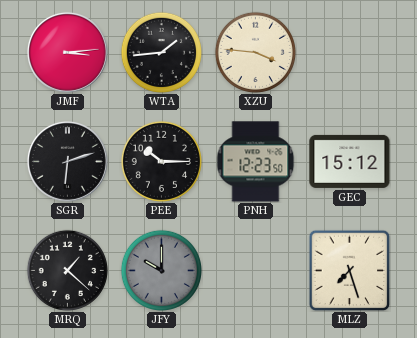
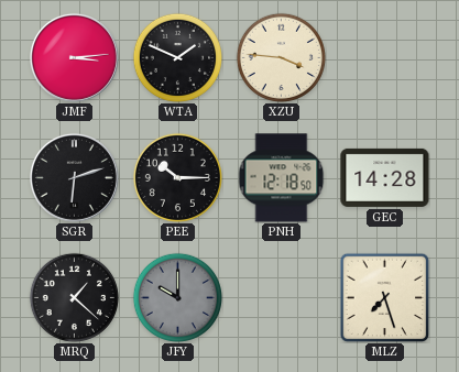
WTA: 1:44 -> 1:49 (177, 57)
PNH: 12:23 -> 12:18 (282, 178)
GEC: 15:12 -> 14:28 (385, 177)
